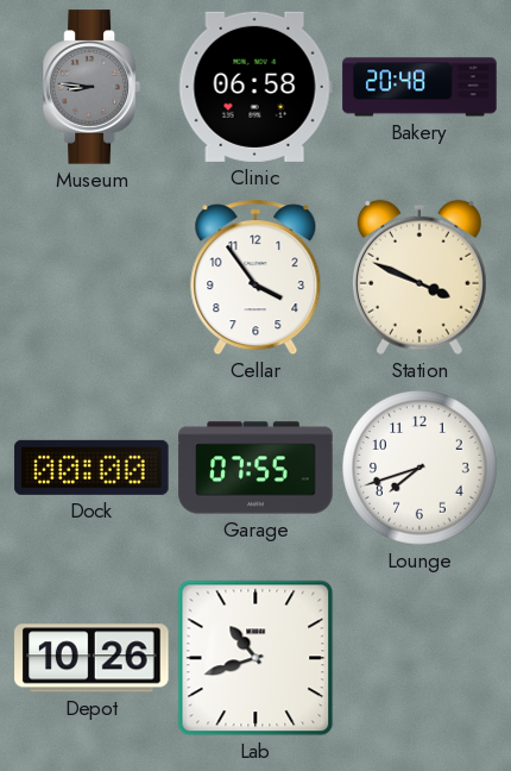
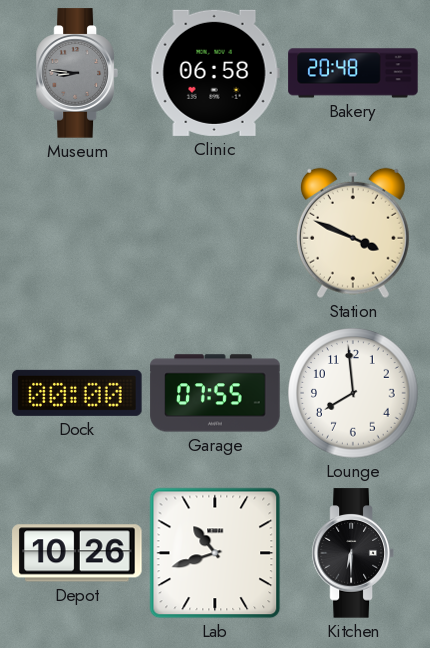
Cellar: 3:54 -> none (255, 277)
Lounge: 7:42 -> 7:59 (353, 393)
Kitchen: none -> 6:30 (353, 553)
